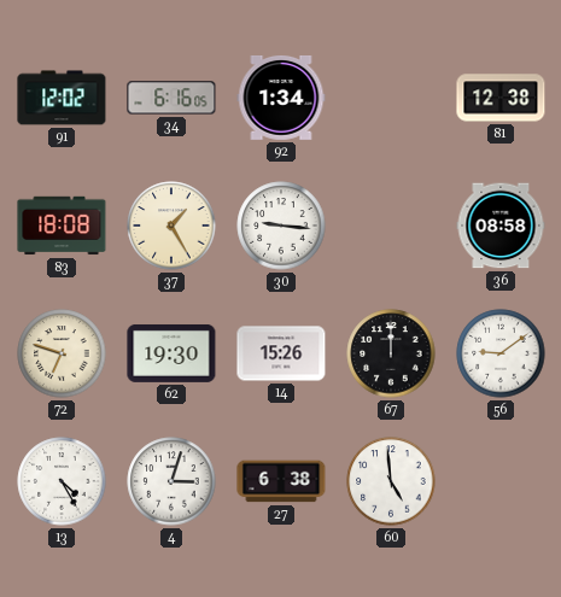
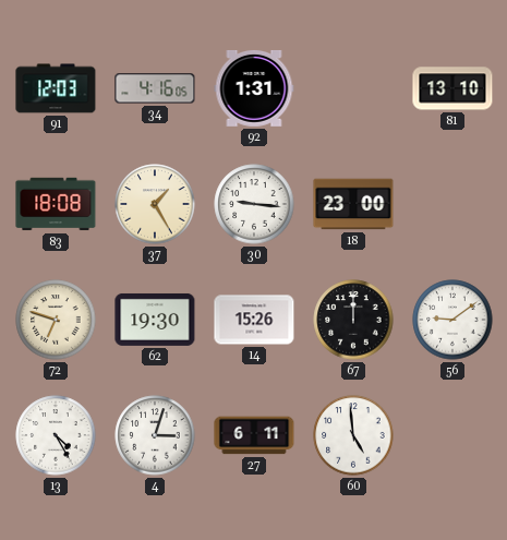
91: 12:02 -> 12:03 (56, 88)
34: 6:16 -> 4:16 (155, 88)
92: 1:34 -> 1:31 (254, 88)
81: 12:38 -> 13:10 (452, 88)
18: none -> 23:00 (353, 204)
36: 08:58 -> none (501, 226)
27: 6:38 -> 6:11 (254, 435)
